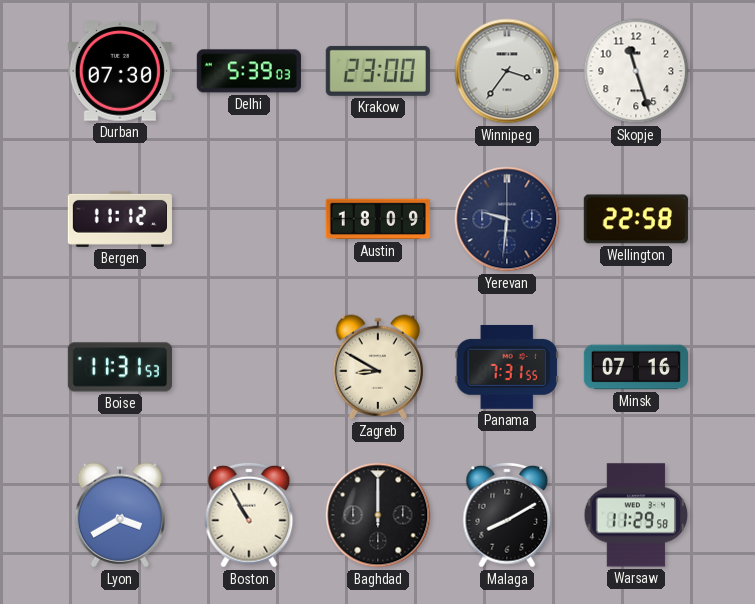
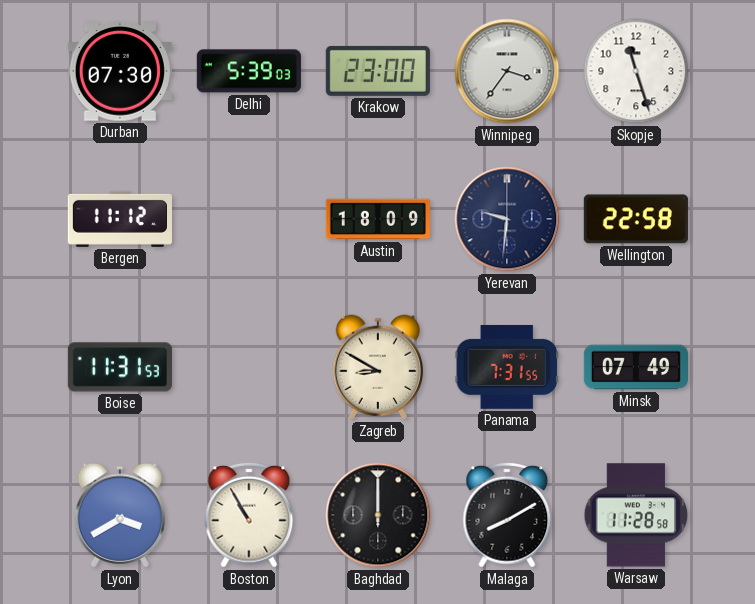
Minsk: 07:16 -> 07:49 (635, 367)
Warsaw: 11:29 -> 11:28 (636, 515)
